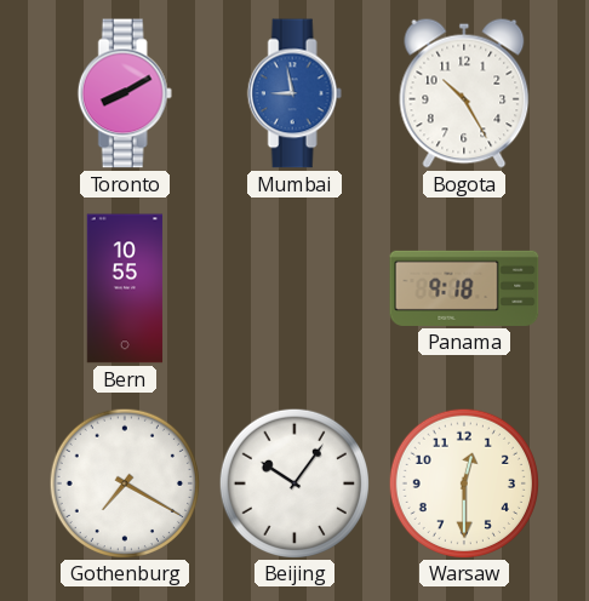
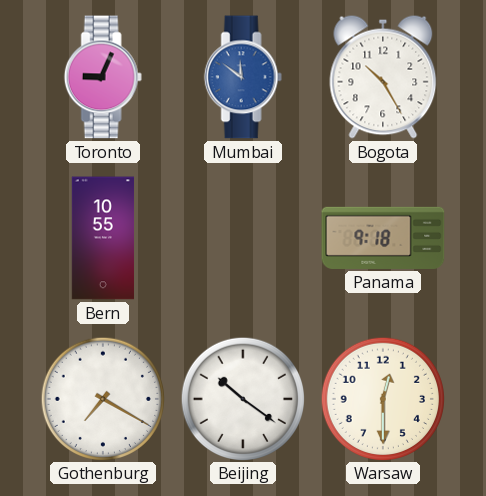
Toronto: 8:10 -> 9:04 (103, 77)
Mumbai: 8:58 -> 11:51 (243, 77)
Beijing: 10:06 -> 10:21 (242, 398)
